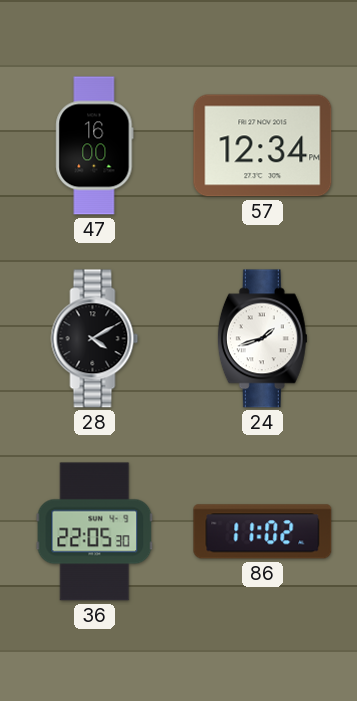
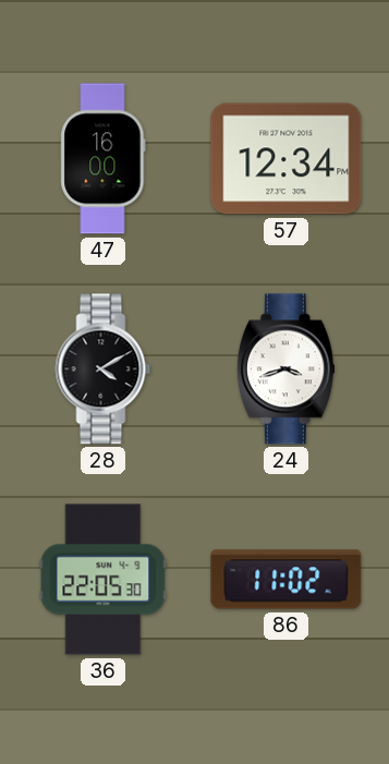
24: 1:42 -> 3:42 (285, 369)
